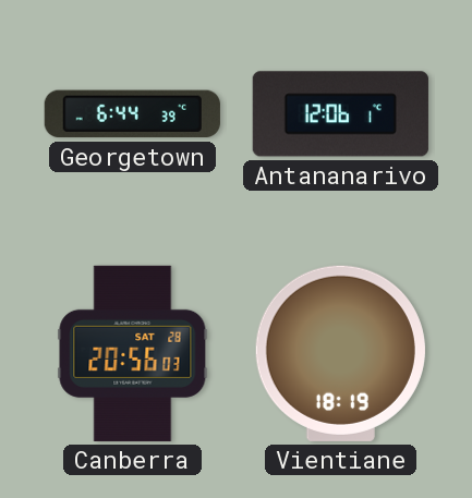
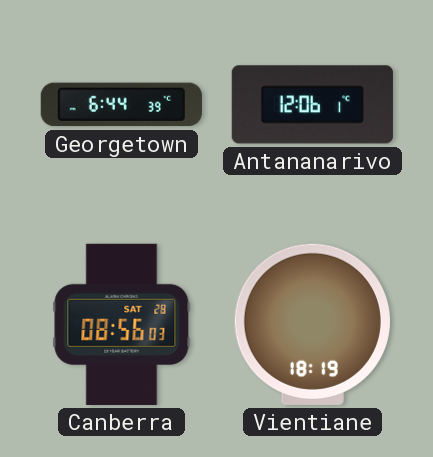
Canberra: 20:56 -> 08:56 (122, 324)
